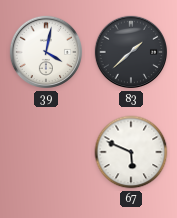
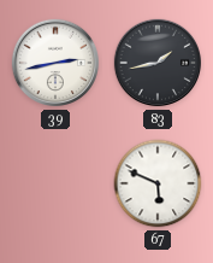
39: 4:02 -> 2:43 (55, 63)
83: 1:38 -> 1:43 (158, 63)
